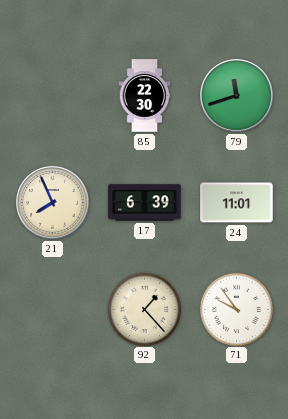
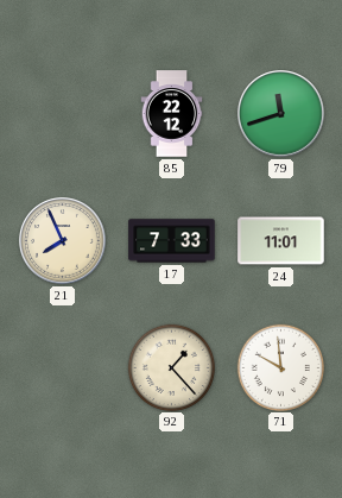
85: 22:30 -> 22:12 (172, 114)
17: 6:39 -> 7:33 (172, 241)
71: 9:54 -> 9:59 (280, 367)
